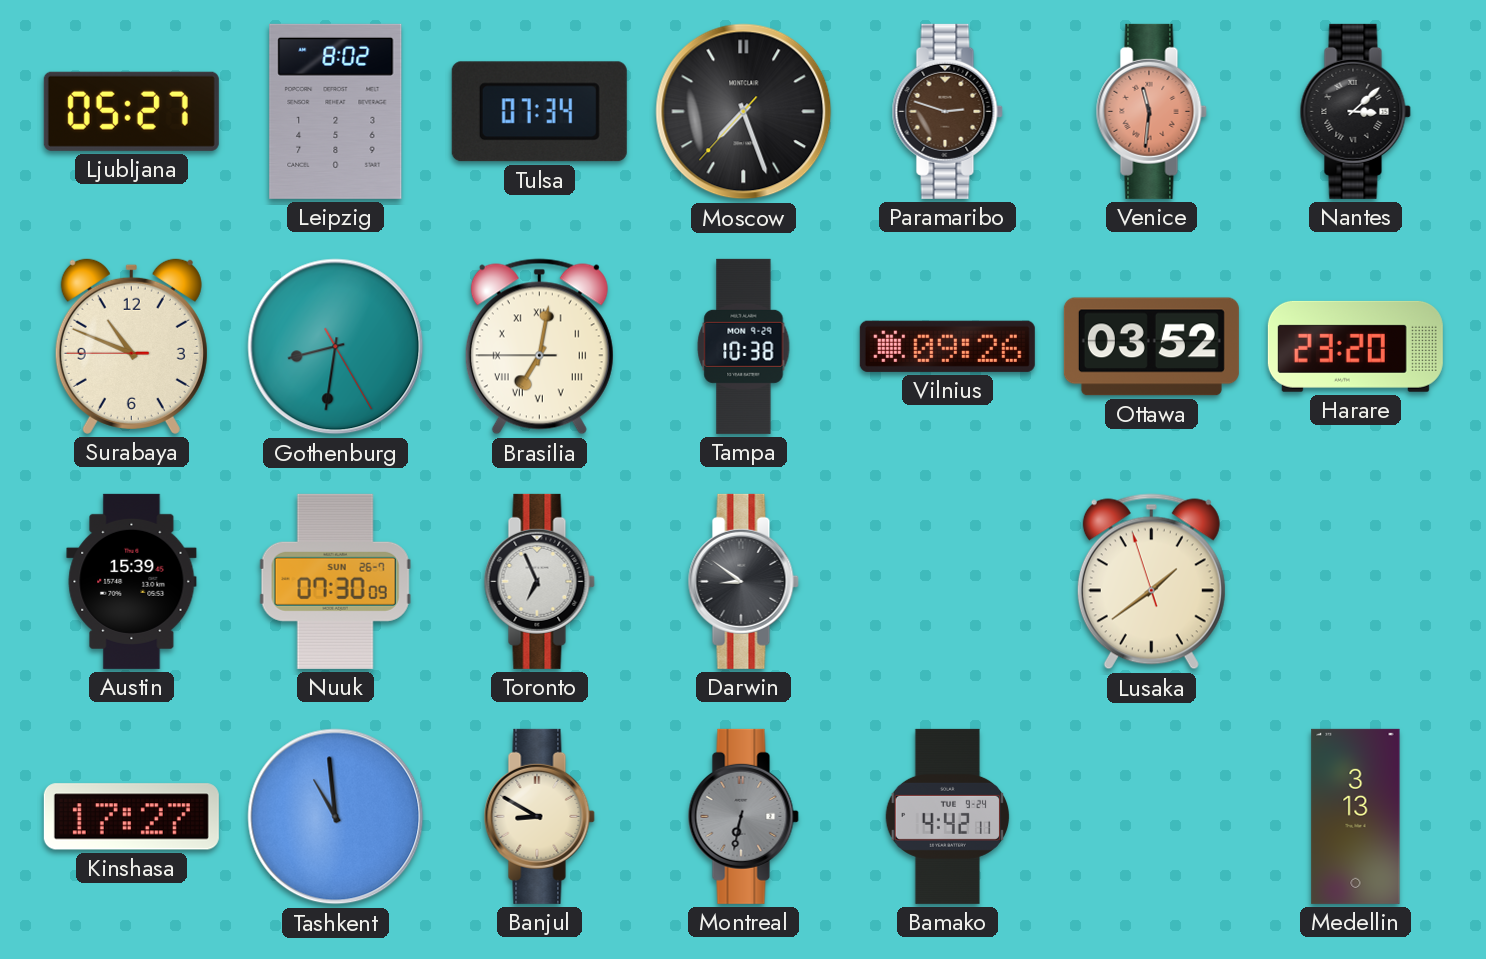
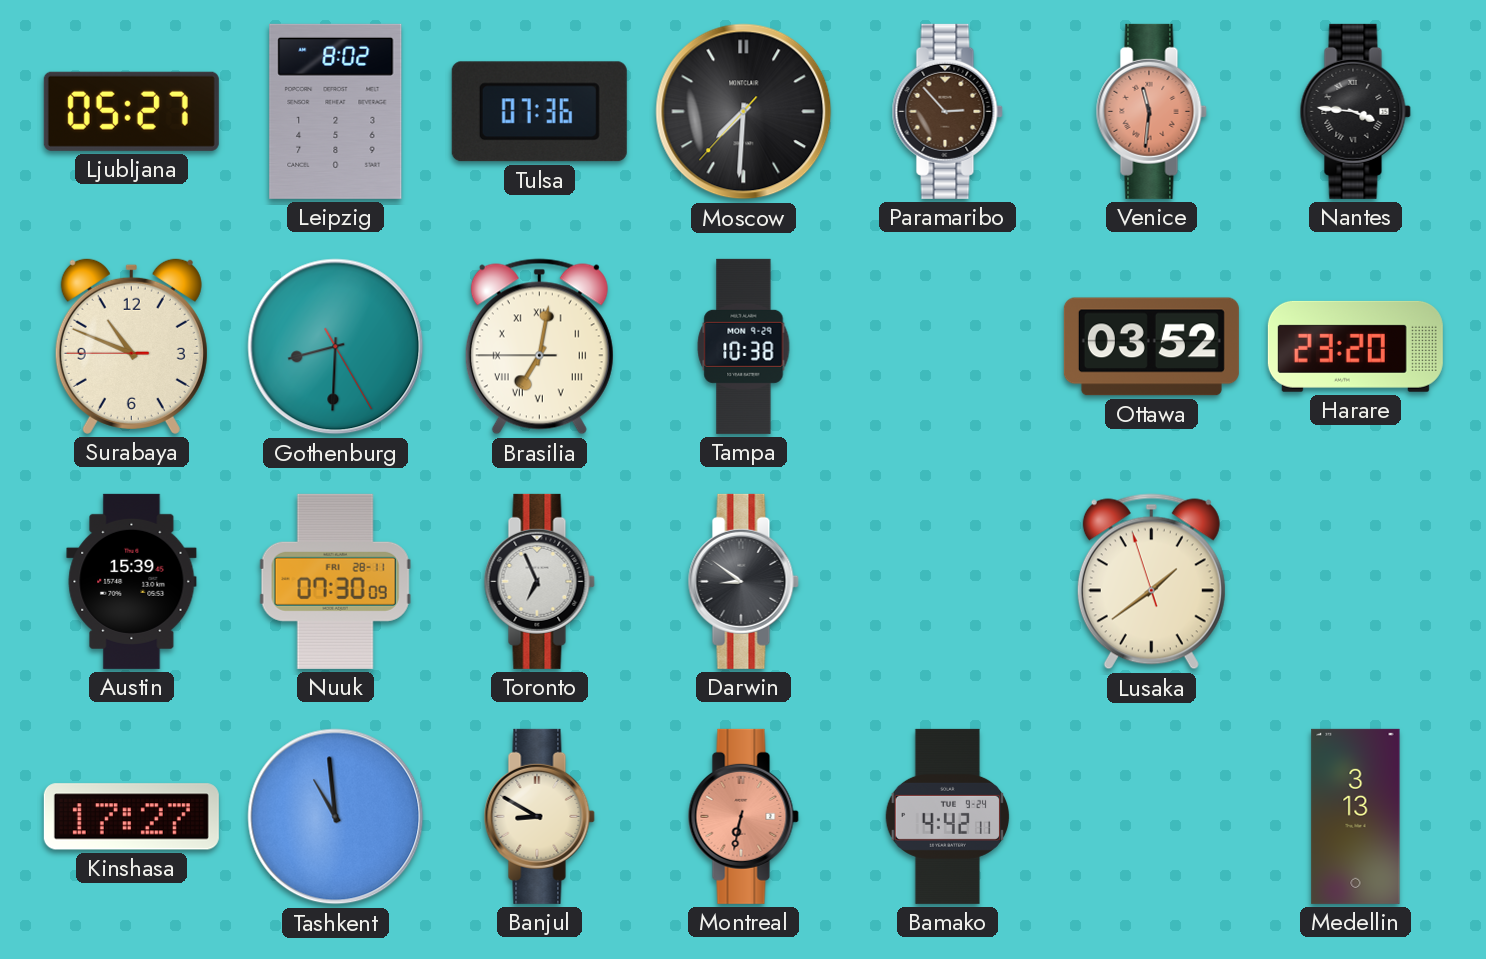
Tulsa: 07:34 -> 07:36 (539, 112)
Moscow: 7:26 -> 7:30 (744, 112)
Paramaribo: 2:48 -> 2:53 (947, 111)
Nantes: 3:08 -> 3:46 (1355, 111)
Gothenburg: 8:31 -> 8:30 (336, 347)
Vilnius: 09:26 -> none (947, 346)
Nuuk date: SUN 26-7 -> FRI 28-11 (335, 581)
Montreal dial: grey -> salmon (743, 816)
